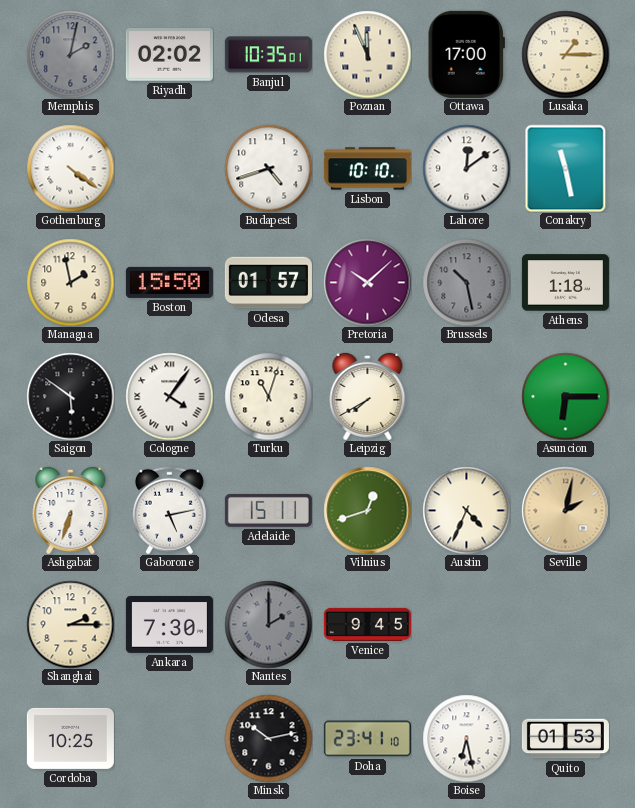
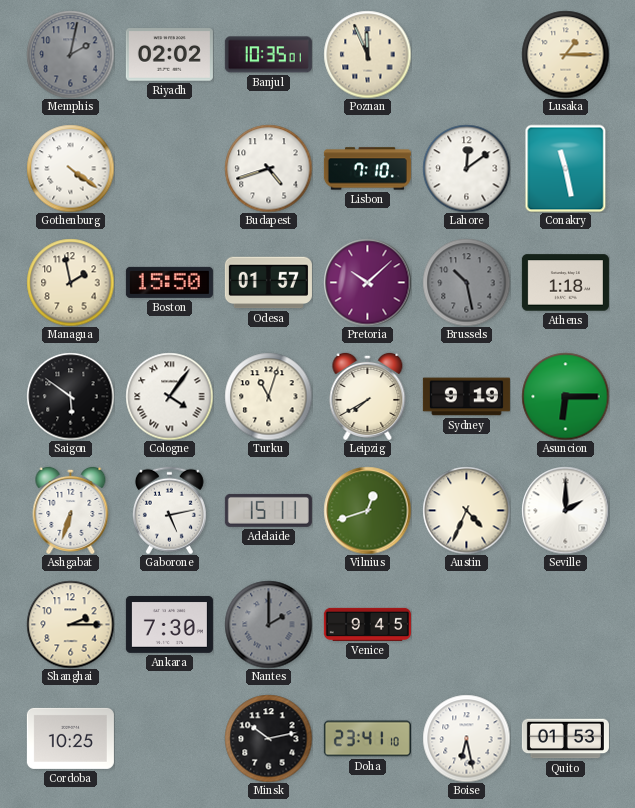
Ottawa: 17:00 -> none (466, 54)
Lisbon: 10:10 -> 7:10 (367, 169)
Sydney: none -> 9:19 (466, 397)
Seville: 2:02 -> 2:00 (565, 510)
Seville dial: champagne -> white (565, 510)
